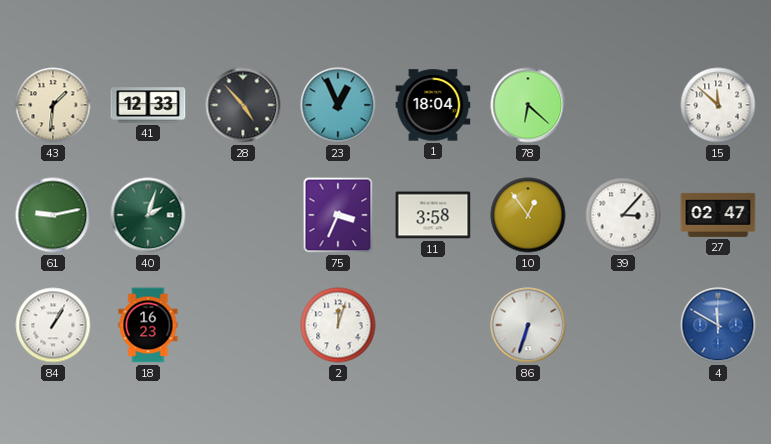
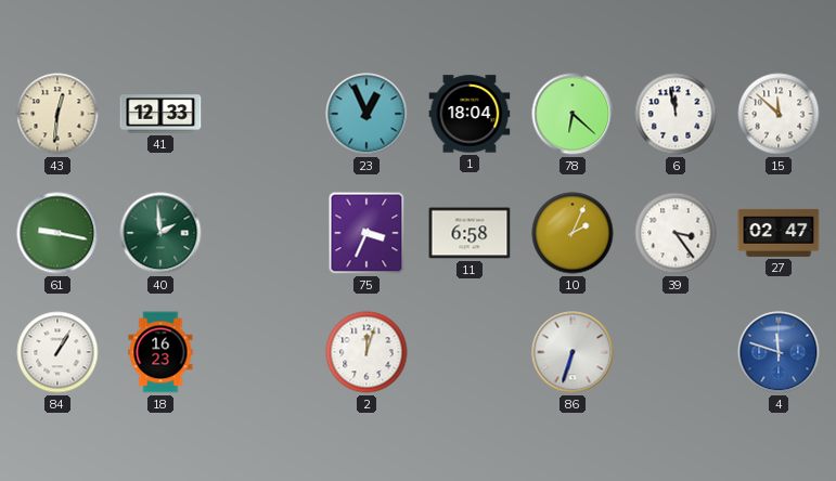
43: 1:31 -> 12:31 (57, 114)
28: 4:53 -> none (243, 105)
6: none -> 11:58 (676, 114)
61: 9:13 -> 9:17 (57, 233)
40: 2:03 -> 1:59 (160, 233)
11: 3:58 -> 6:58 (470, 233)
10: 12:54 -> 2:04 (573, 233)
39: 3:07 -> 3:24 (676, 233)
4: 11:50 -> 11:48 (779, 352)
